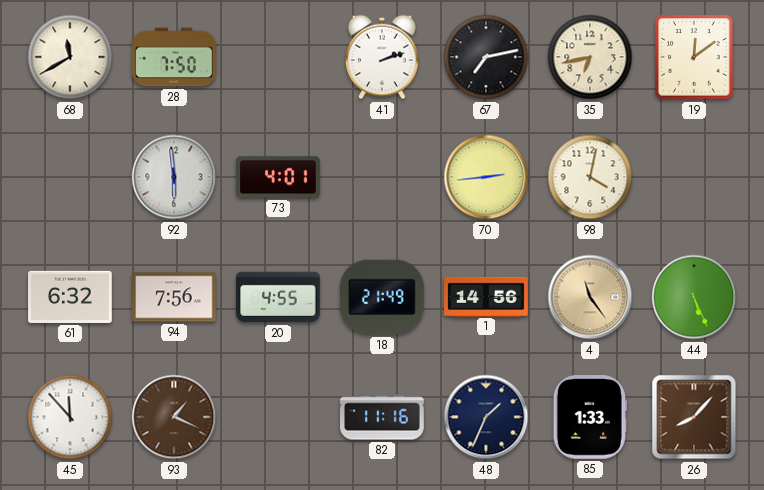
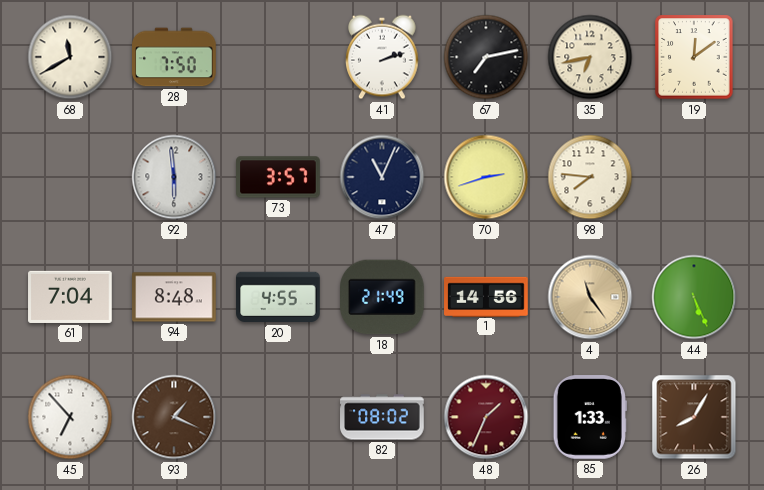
73: 4:01 -> 3:57 (278, 177)
47: none -> 11:04 (382, 177)
70: 2:44 -> 2:42 (486, 177)
98: 4:02 -> 7:46 (590, 177)
61: 6:32 -> 7:04 (70, 297)
94: 7:56 -> 8:48 (174, 297)
45: 11:53 -> 6:53 (70, 417)
82: 11:16 -> 08:02 (382, 417)
48 dial: navy -> burgundy (486, 417)
26: 8:07 -> 8:05 (694, 417)
